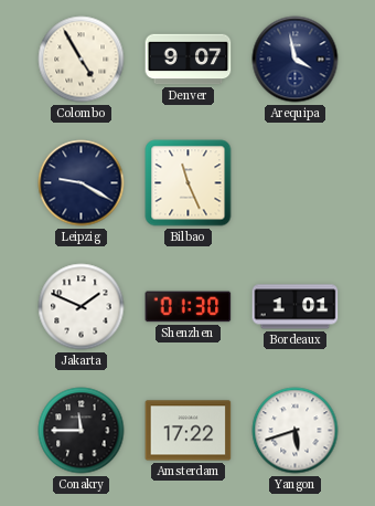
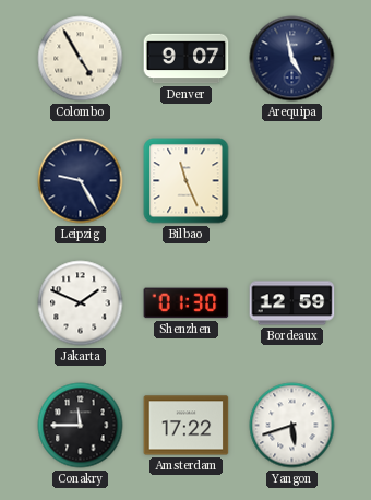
Arequipa: 3:58 -> 4:58 (292, 59)
Leipzig: 9:20 -> 9:25 (81, 181)
Bordeaux: 1:01 -> 12:59 (292, 303)
